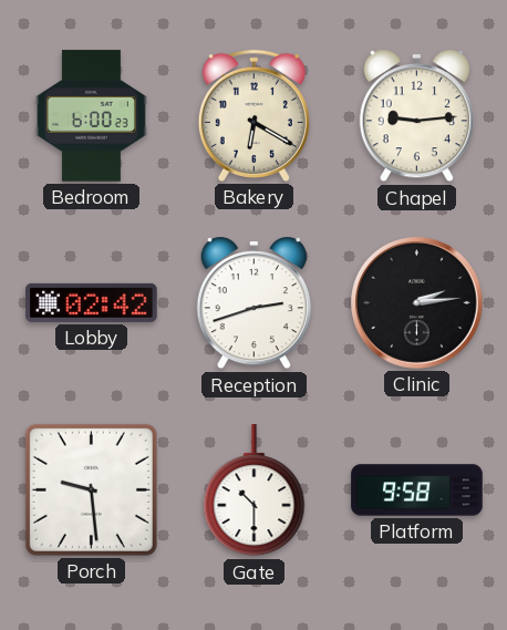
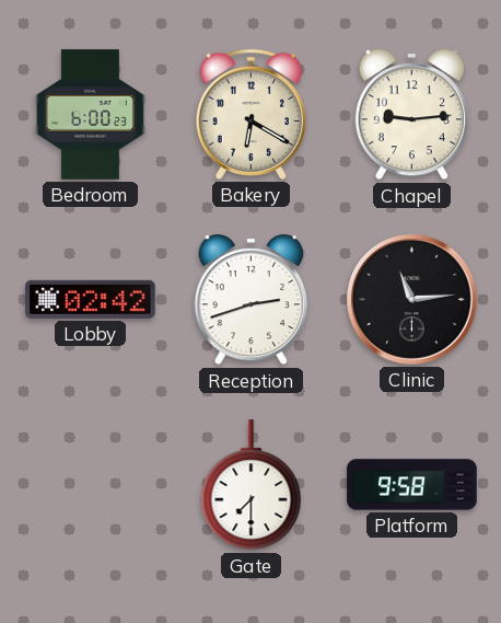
Clinic: 2:14 -> 11:14 (412, 300)
Porch: 9:29 -> none (91, 489)
Gate: 10:30 -> 7:30 (252, 485)
